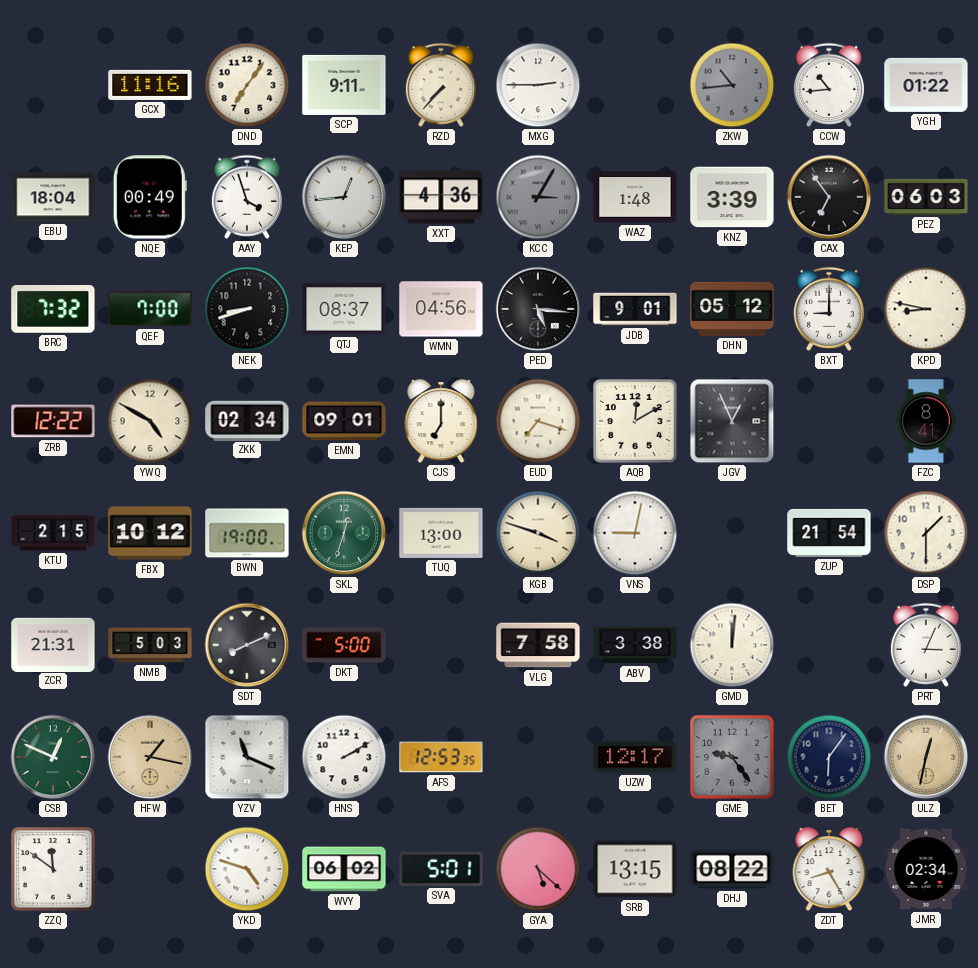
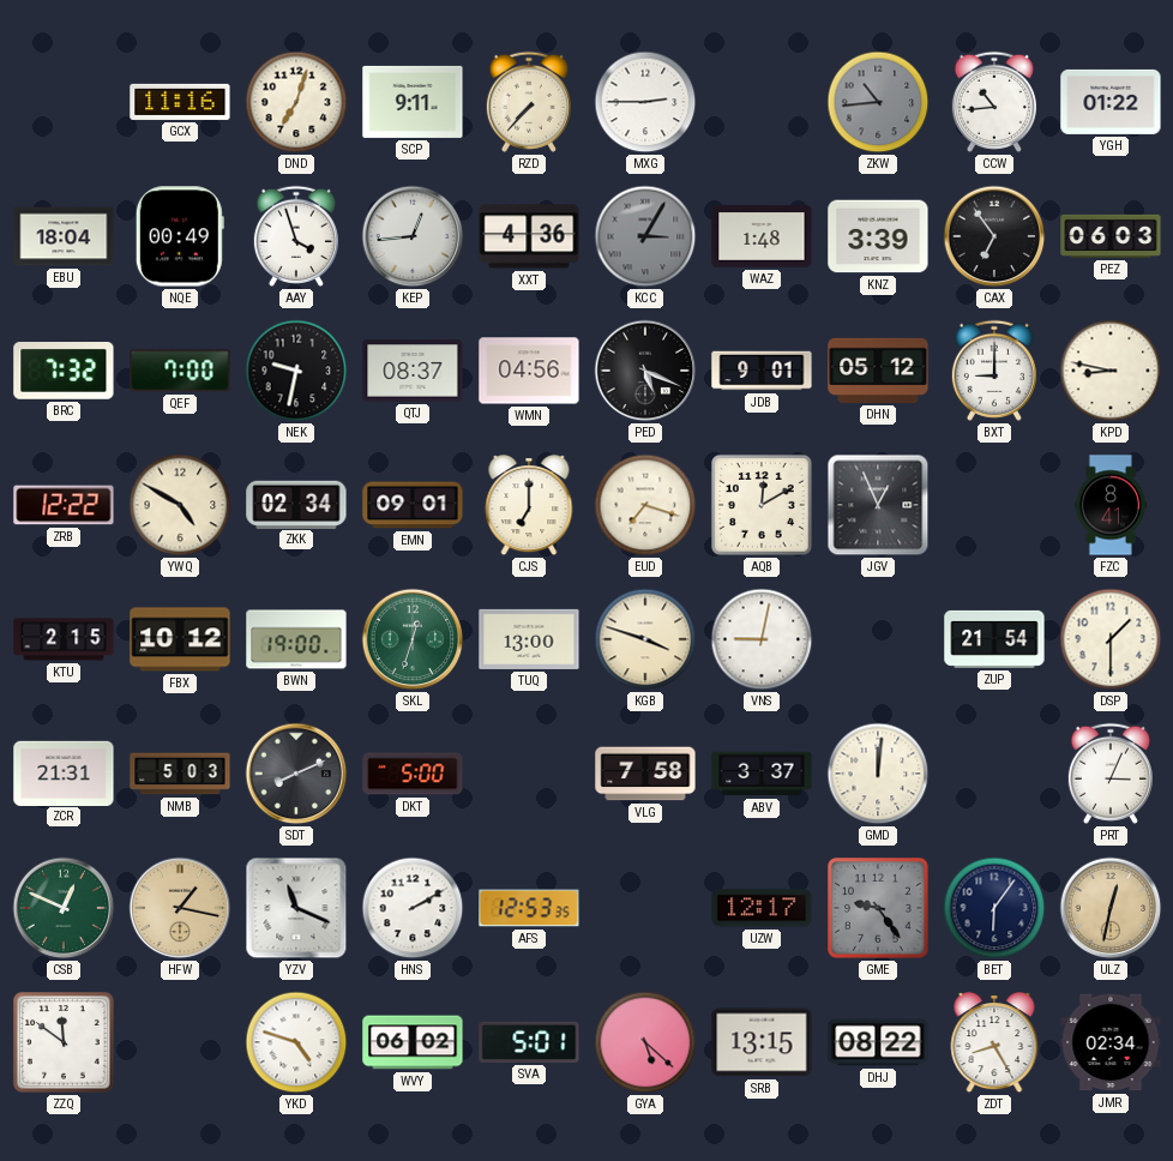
DND: 7:06 -> 7:03 (296, 102)
NEK: 8:42 -> 9:32 (296, 371)
PED: 5:16 -> 5:19 (645, 371)
ABV: 3:38 -> 3:37 (762, 774)
